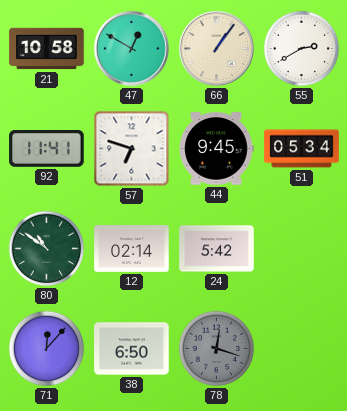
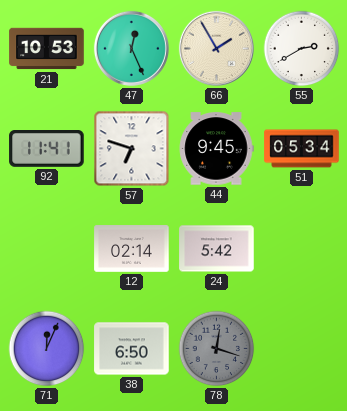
21: 10:58 -> 10:53 (47, 49)
47: 12:50 -> 12:26 (131, 48)
66: 1:06 -> 1:55 (216, 48)
80: 10:51 -> none (47, 249)
71: 12:07 -> 12:04 (47, 349)
